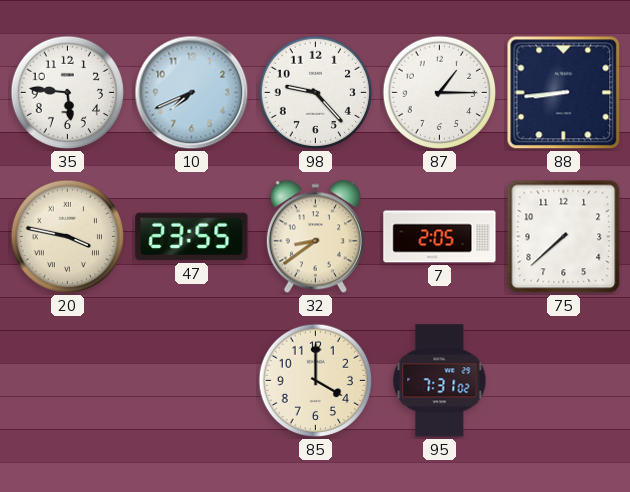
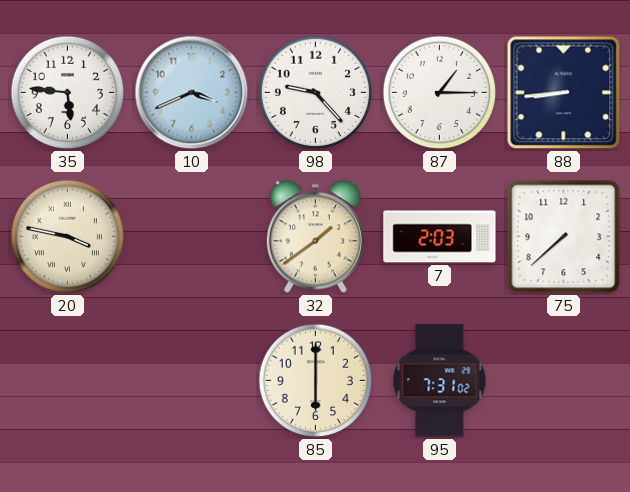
10: 7:41 -> 3:41 (192, 93)
47: 23:55 -> none (192, 237)
32: 8:39 -> 1:39 (315, 237)
7: 2:05 -> 2:03 (440, 237)
85: 4:00 -> 6:00 (316, 381)
